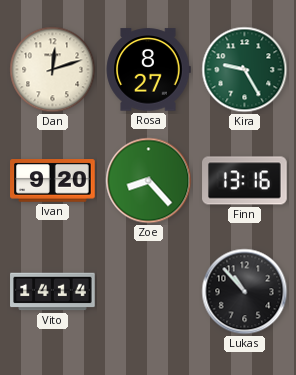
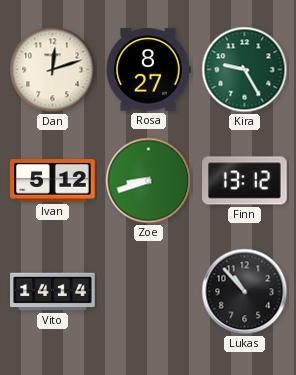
Ivan: 9:20 -> 5:12 (53, 181)
Zoe: 8:23 -> 8:42 (149, 181)
Finn: 13:16 -> 13:12 (245, 181)
